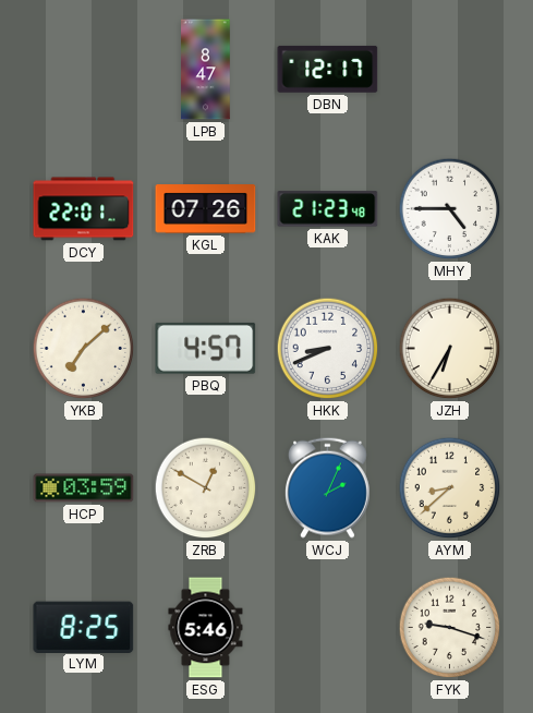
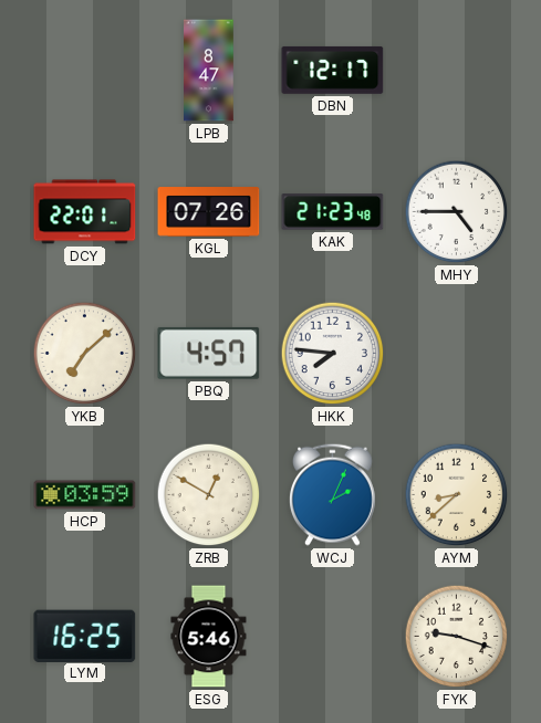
HKK: 8:41 -> 7:46 (333, 354)
JZH: 6:35 -> none (450, 349)
LYM: 8:25 -> 16:25 (85, 636)
